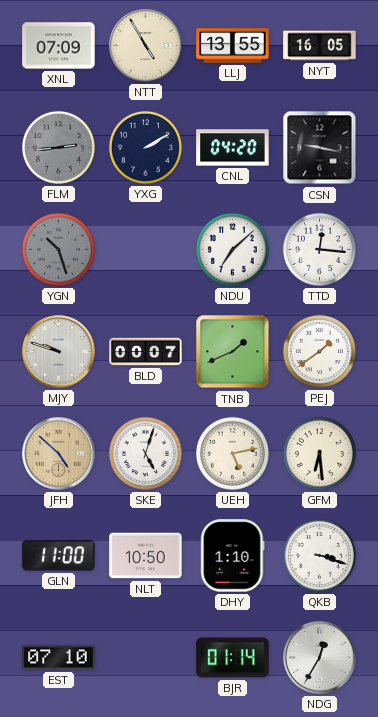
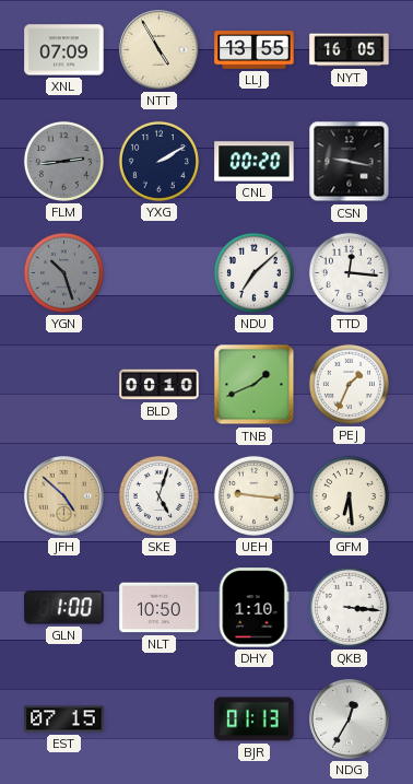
CNL: 04:20 -> 00:20 (255, 162)
MJY: 9:48 -> none (59, 352)
BLD: 00:07 -> 00:10 (160, 385)
PEJ: 1:39 -> 1:34 (349, 384)
UEH: 5:13 -> 9:16 (253, 495)
GLN: 11:00 -> 1:00 (64, 608)
QKB: 3:18 -> 3:16 (349, 607)
EST: 07:10 -> 07:15 (64, 719)
BJR: 01:14 -> 01:13 (255, 719)
